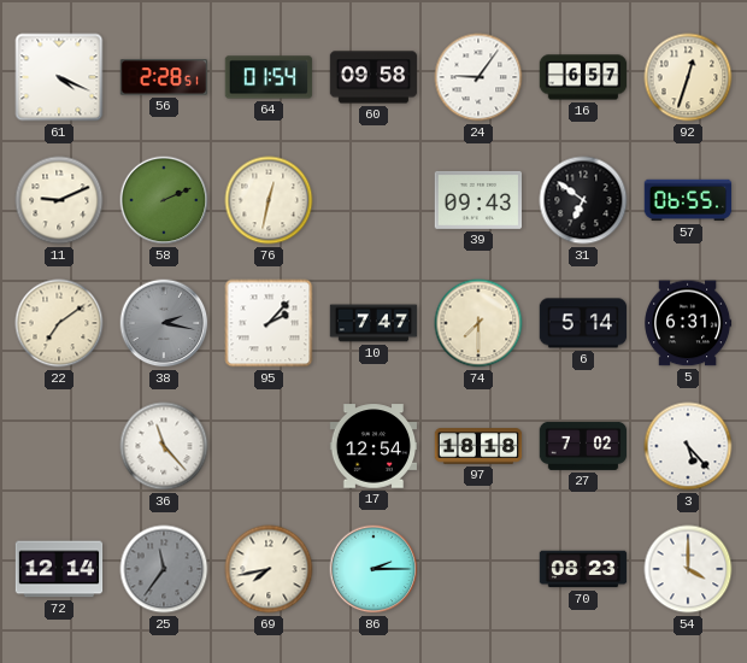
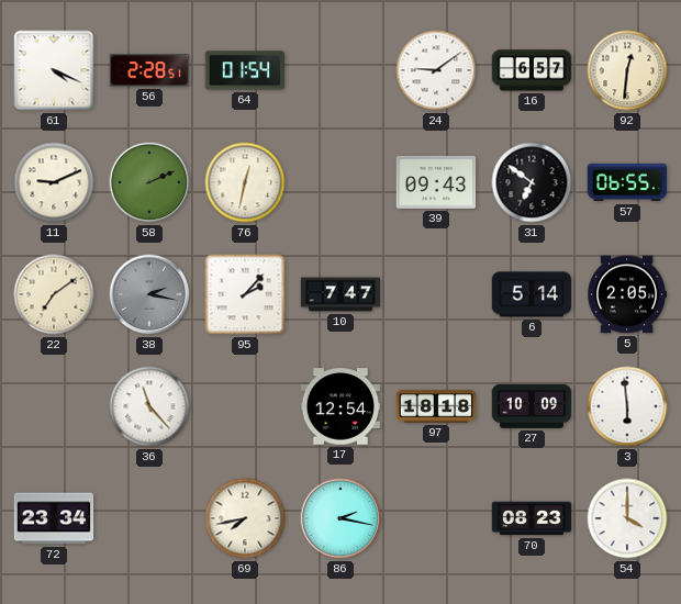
60: 09:58 -> none (373, 77)
24: 9:06 -> 9:09 (436, 70)
92: 12:33 -> 12:31 (627, 70)
74: 7:30 -> none (478, 323)
5: 6:31 -> 2:05 (628, 294)
27: 7:02 -> 10:09 (532, 406)
3: 5:23 -> 5:59 (627, 406)
72: 12:14 -> 23:34 (54, 518)
25: 11:36 -> none (164, 569)
86: 2:15 -> 2:17 (340, 518)
